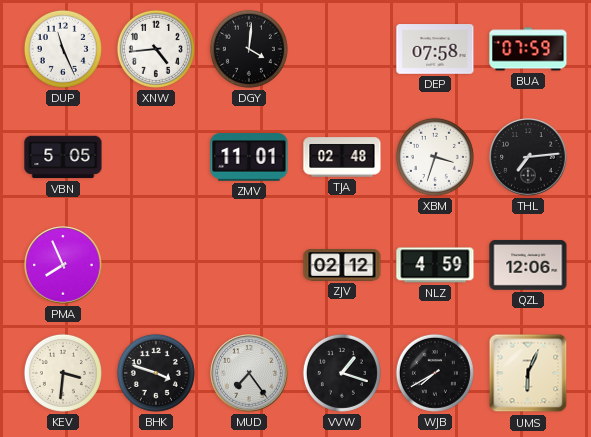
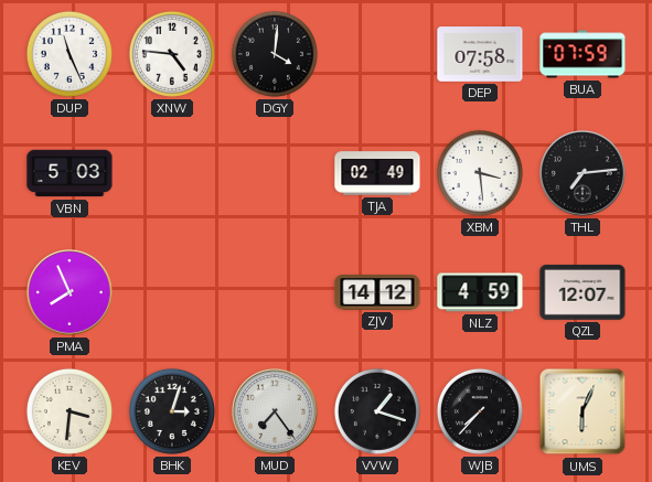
XNW: 4:44 -> 4:46 (172, 54)
VBN: 5:05 -> 5:03 (70, 173)
ZMV: 11:01 -> none (249, 157)
TJA: 02:48 -> 02:49 (377, 173)
XBM: 3:33 -> 3:29 (480, 173)
ZJV: 02:12 -> 14:12 (377, 292)
QZL: 12:06 -> 12:07 (582, 292)
BHK: 3:48 -> 3:03 (172, 411)
WJB: 7:40 -> 7:37 (480, 411)
